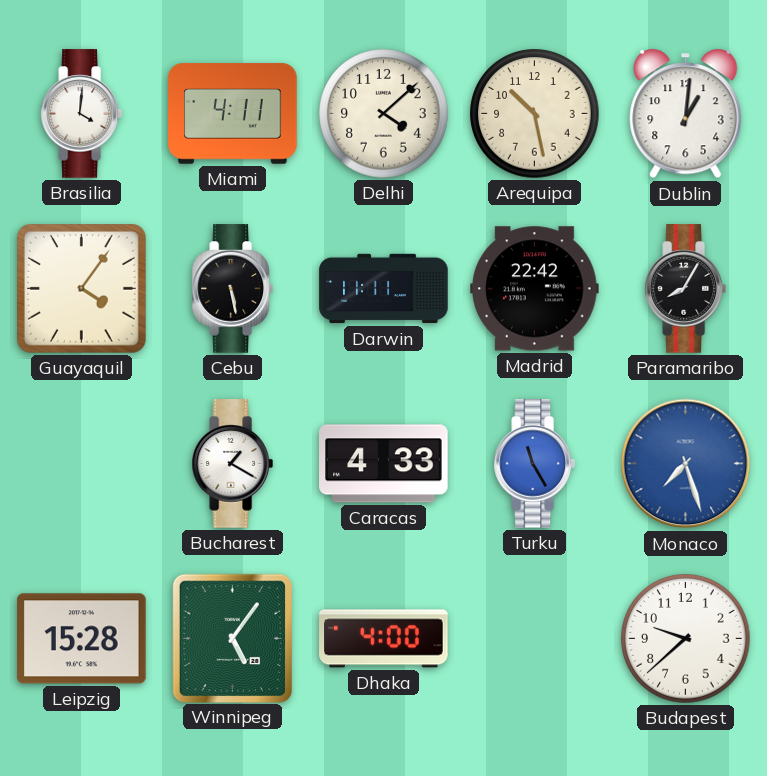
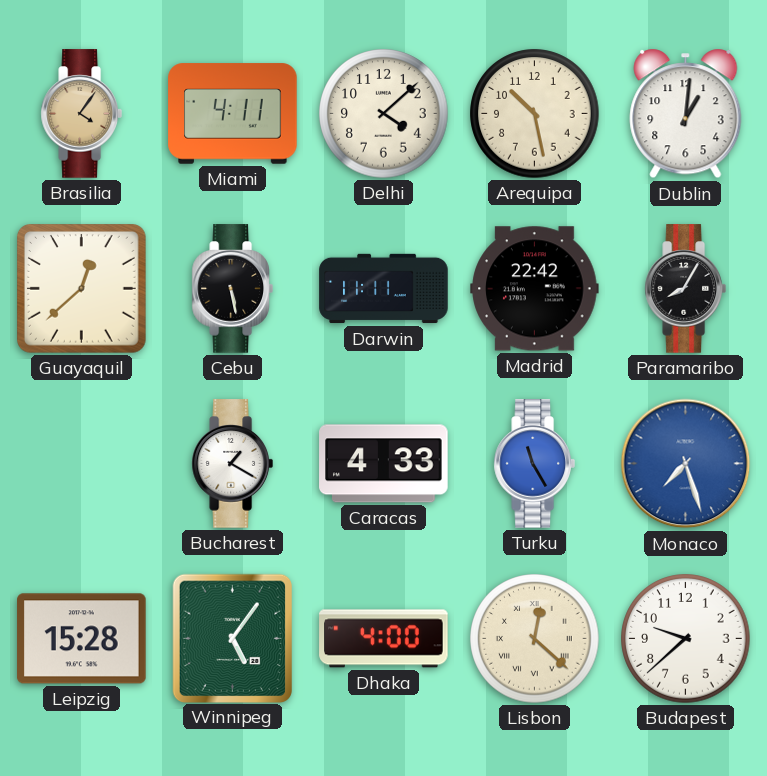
Brasilia: 4:01 -> 4:06 (81, 114)
Brasilia dial: white -> champagne (81, 114)
Guayaquil: 4:06 -> 12:38 (82, 289)
Lisbon: none -> 12:22 (535, 639)
